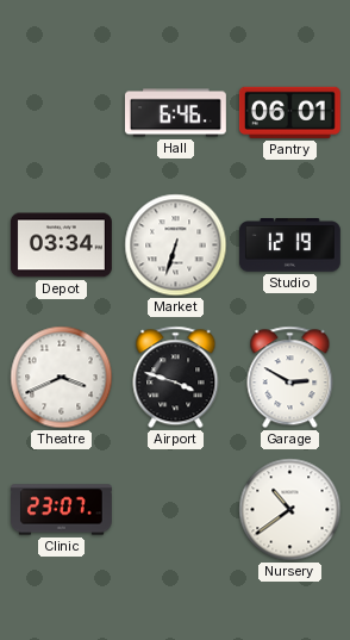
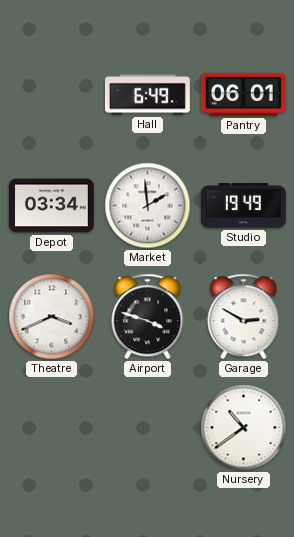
Hall: 6:46 -> 6:49 (147, 95)
Market: 6:33 -> 1:59 (148, 206)
Studio: 12:19 -> 19:49 (243, 206)
Clinic: 23:07 -> none (62, 510)
